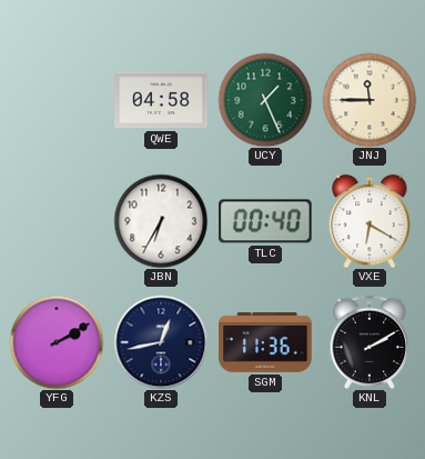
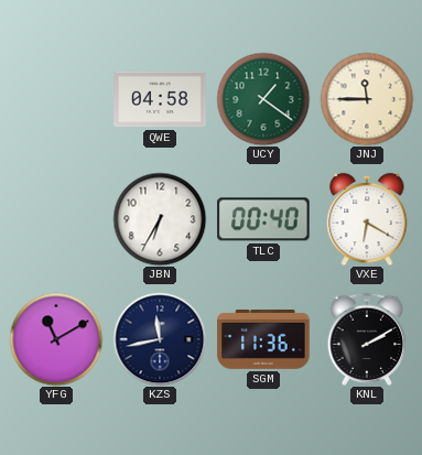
UCY: 1:26 -> 1:21 (263, 99)
YFG: 2:10 -> 11:10 (56, 339)
KZS: 12:43 -> 11:43 (160, 339)
